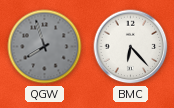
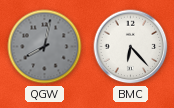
QGW: 7:57 -> 8:02 (45, 47)
